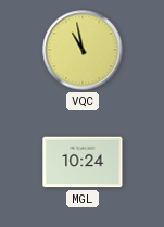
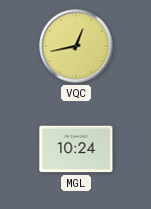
VQC: 10:58 -> 12:43 (76, 46)
